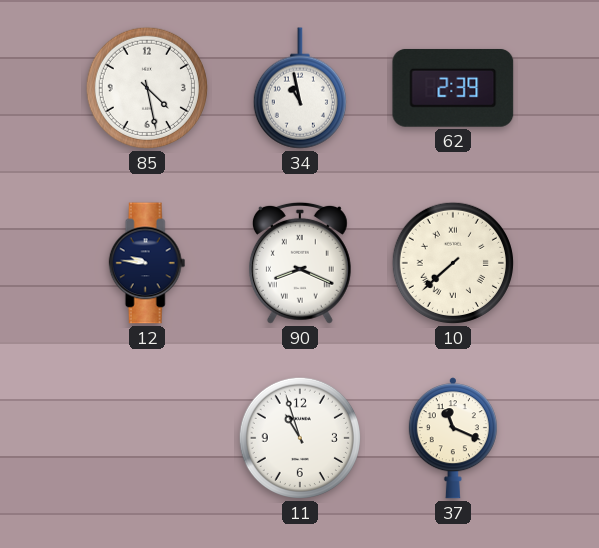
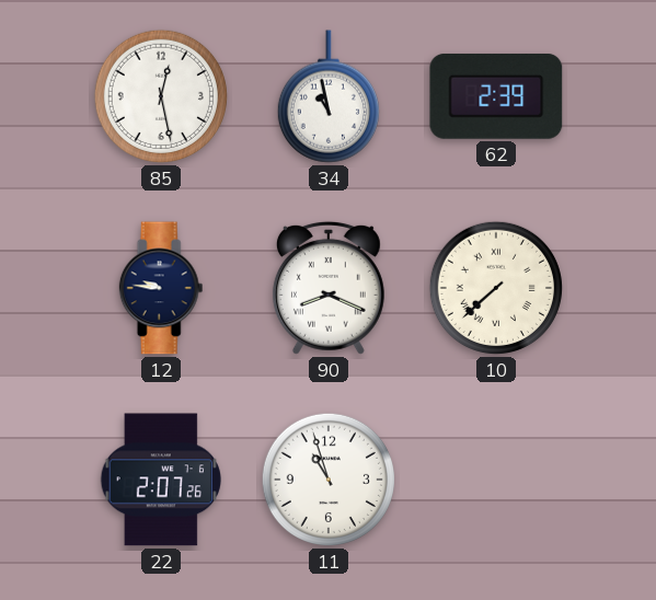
85: 4:28 -> 12:28 (161, 96)
22: none -> 2:07 (161, 480)
37: 11:19 -> none (453, 438)
